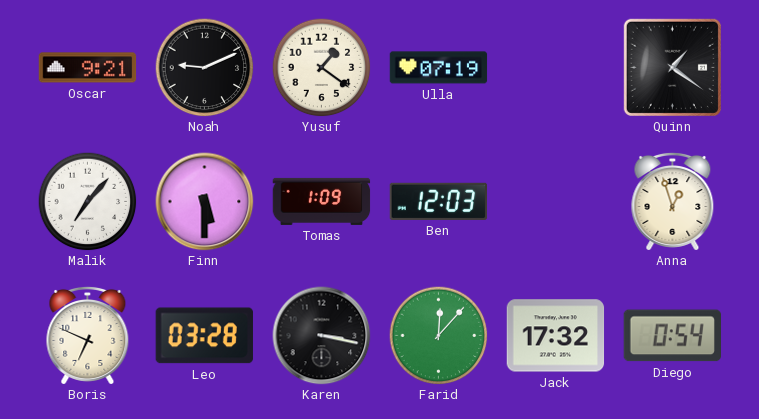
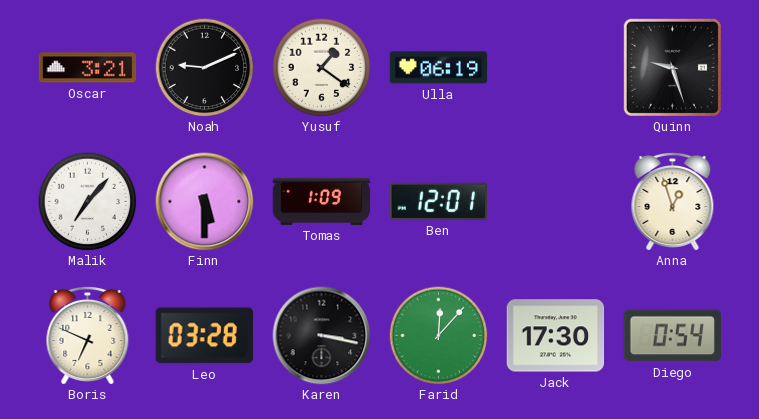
Oscar: 9:21 -> 3:21 (88, 68)
Ulla: 07:19 -> 06:19 (439, 68)
Quinn: 1:21 -> 9:27 (672, 67)
Ben: 12:03 -> 12:01 (439, 201)
Jack: 17:32 -> 17:30 (556, 336)
